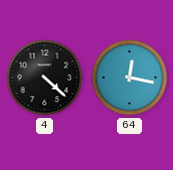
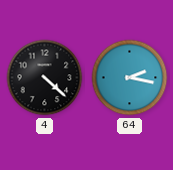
64: 12:17 -> 2:17 (130, 78)
